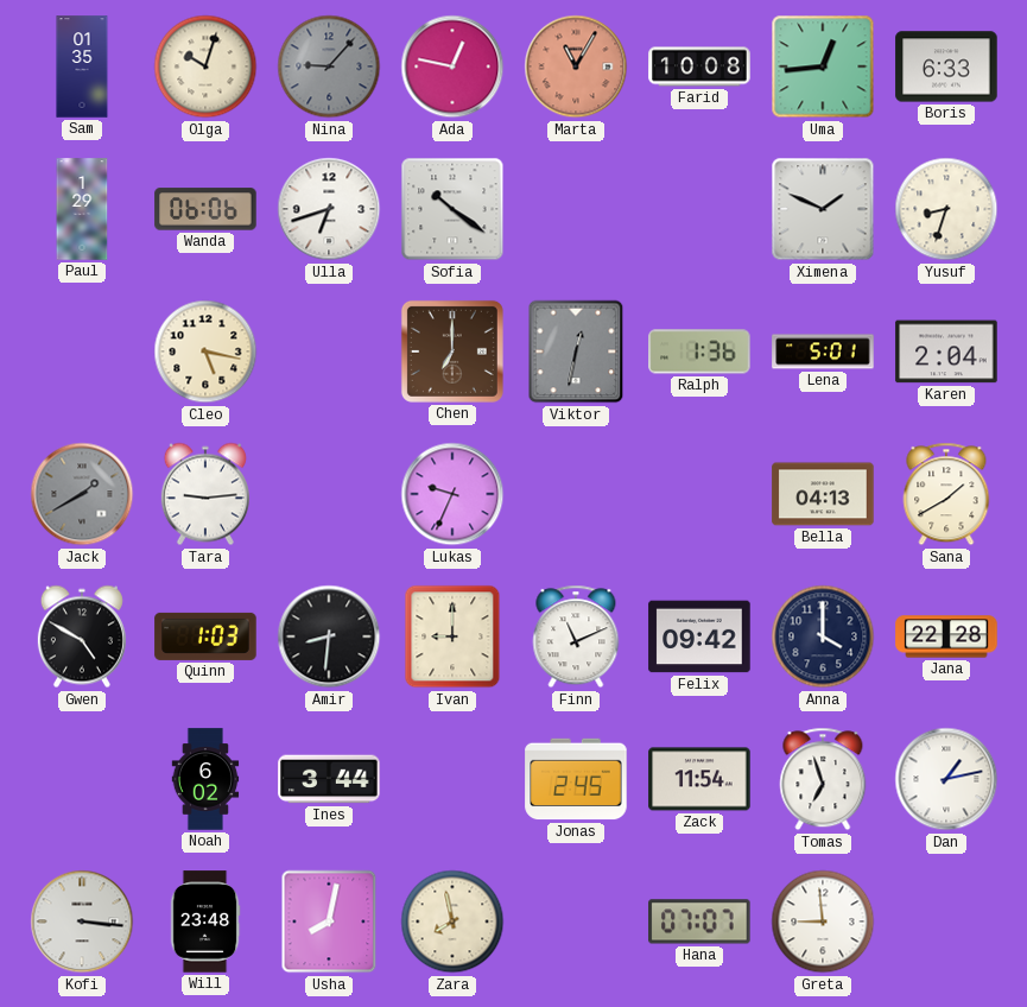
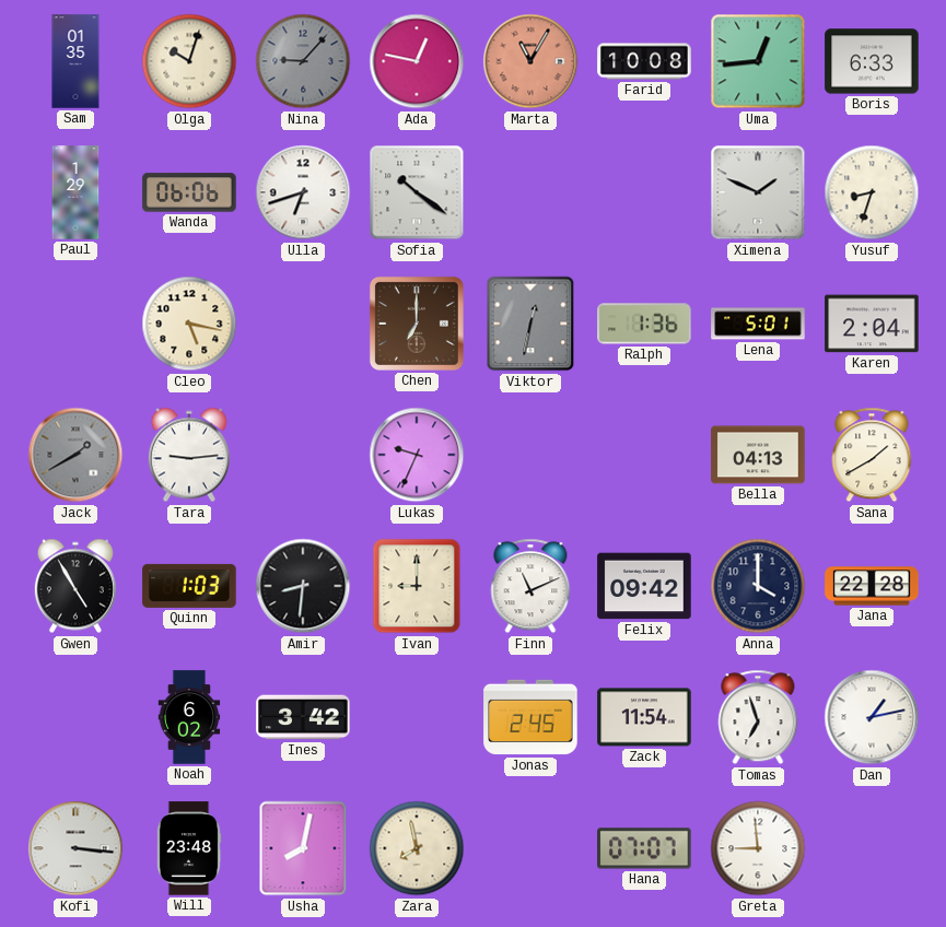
Gwen: 4:50 -> 4:55 (75, 586)
Ines: 3:44 -> 3:42 (303, 717)
